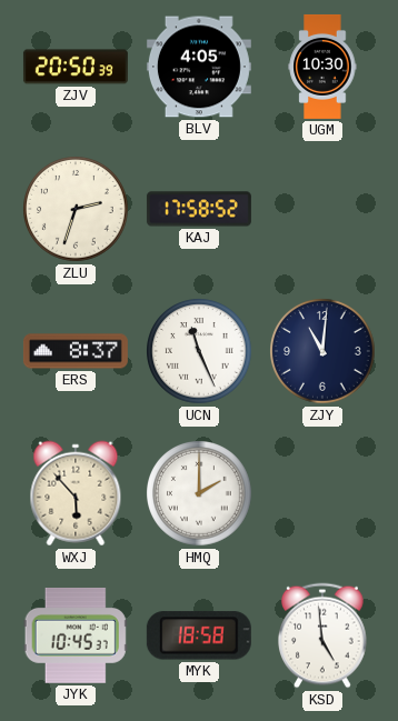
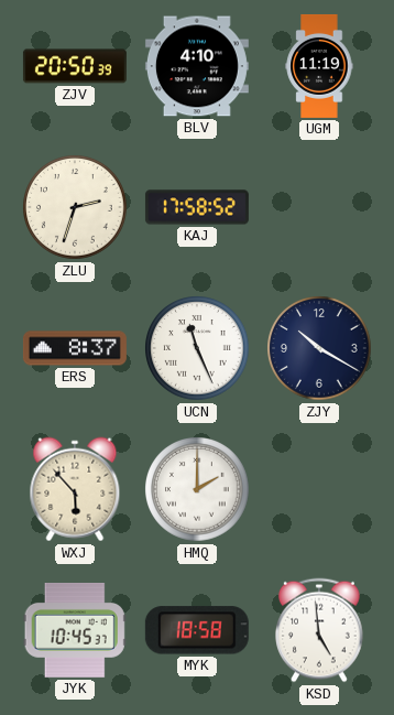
BLV: 4:05 -> 4:10 (197, 66)
UGM: 10:30 -> 11:19 (319, 66)
ZJY: 11:01 -> 10:20 (320, 349)
